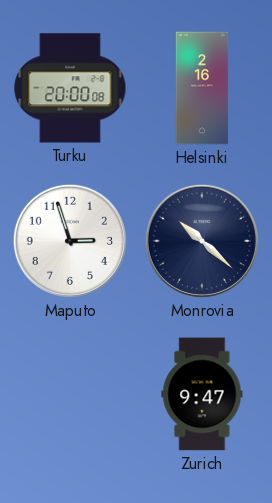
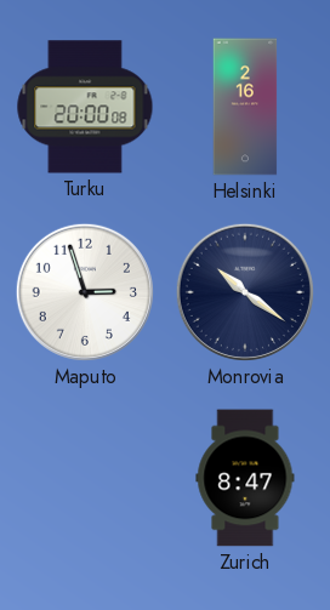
Monrovia: 10:22 -> 10:21 (245, 292)
Zurich: 9:47 -> 8:47 (245, 478)
